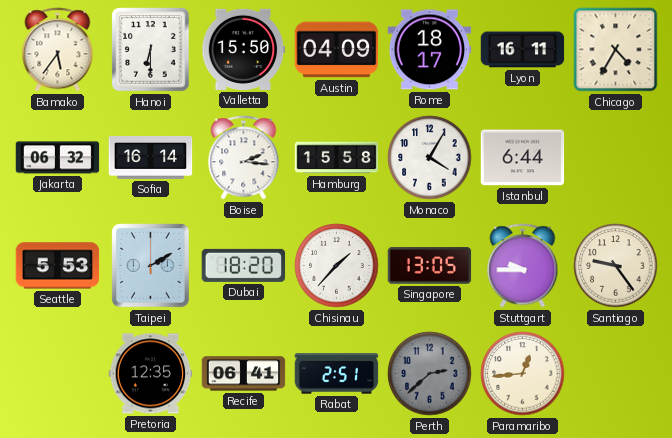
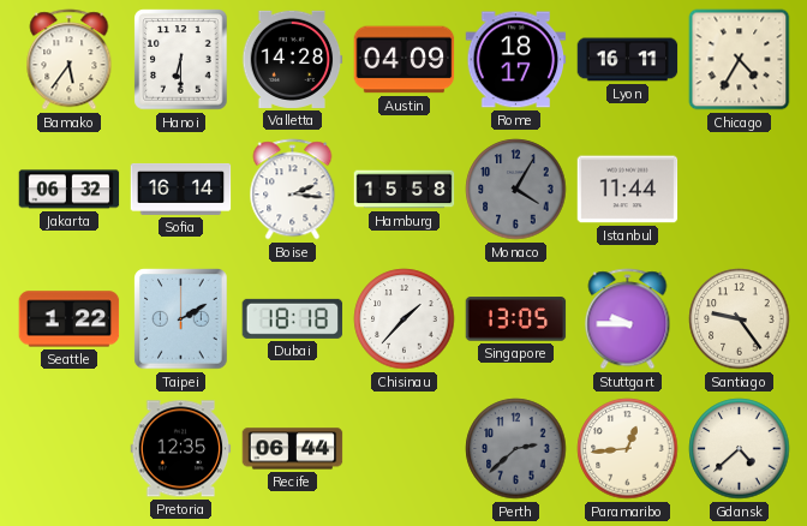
Valletta: 15:50 -> 14:28 (292, 59)
Monaco dial: white -> grey (516, 190)
Istanbul: 6:44 -> 11:44 (628, 190)
Seattle: 5:53 -> 1:22 (70, 319)
Dubai: 18:20 -> 18:18 (293, 318)
Recife: 06:41 -> 06:44 (293, 449)
Rabat: 2:51 -> none (337, 374)
Gdansk: none -> 4:38 (740, 449)
